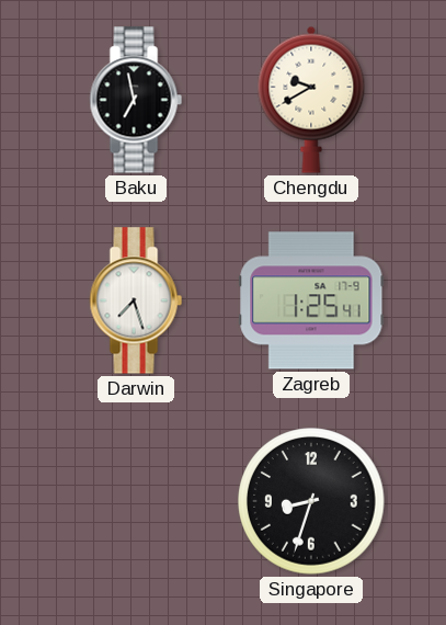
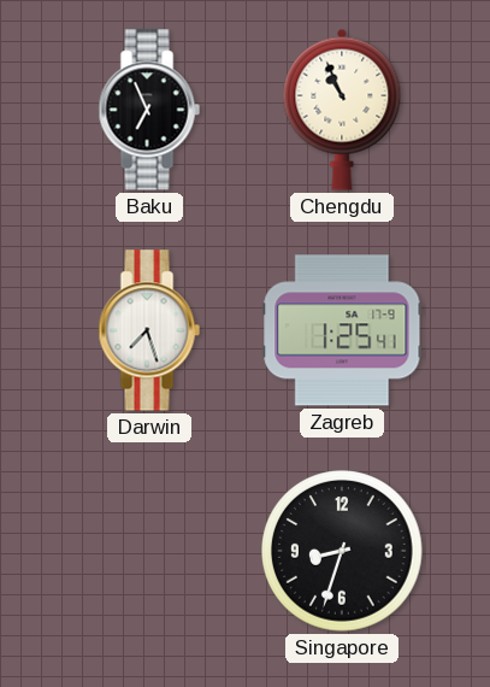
Baku: 6:58 -> 6:56 (149, 110)
Chengdu: 9:40 -> 10:56 (342, 110)
